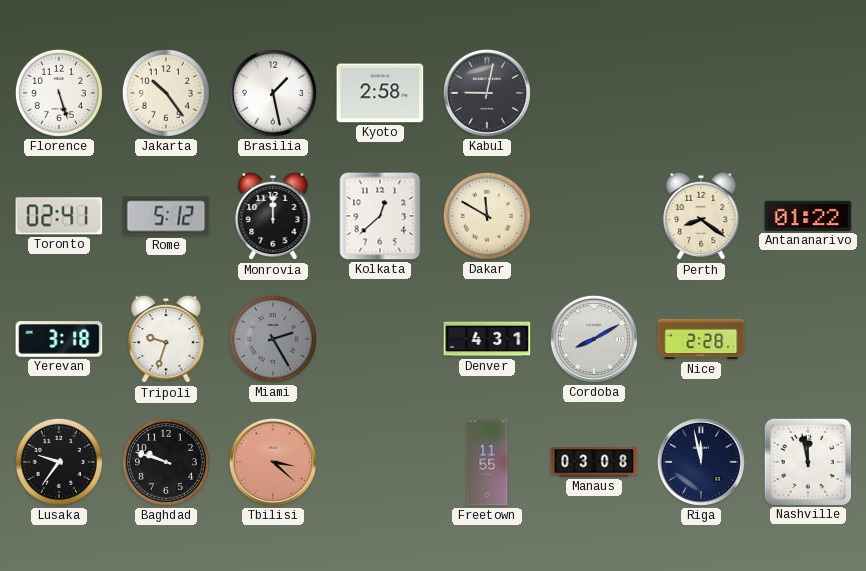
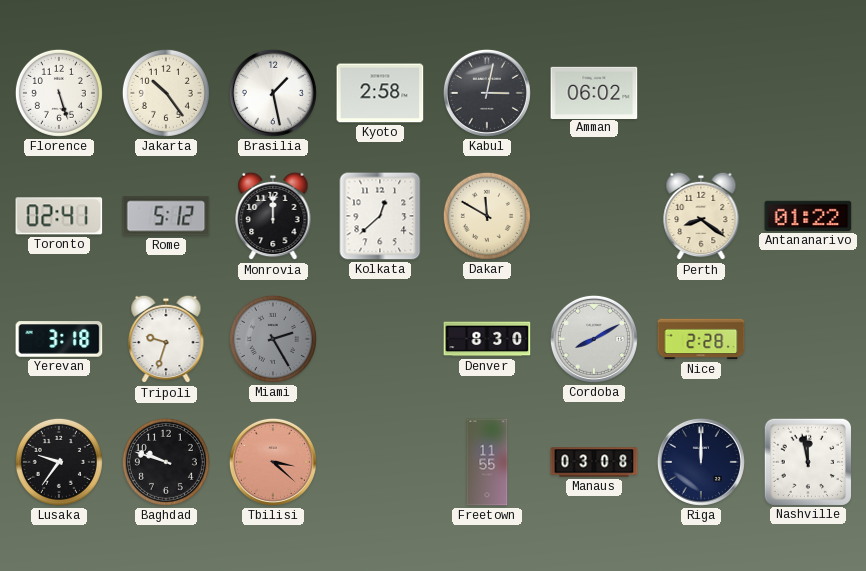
Kabul: 9:02 -> 3:02 (487, 93)
Amman: none -> 06:02 (594, 92)
Denver: 4:31 -> 8:30 (487, 339)
Riga: 11:58 -> 12:00 (701, 462)
